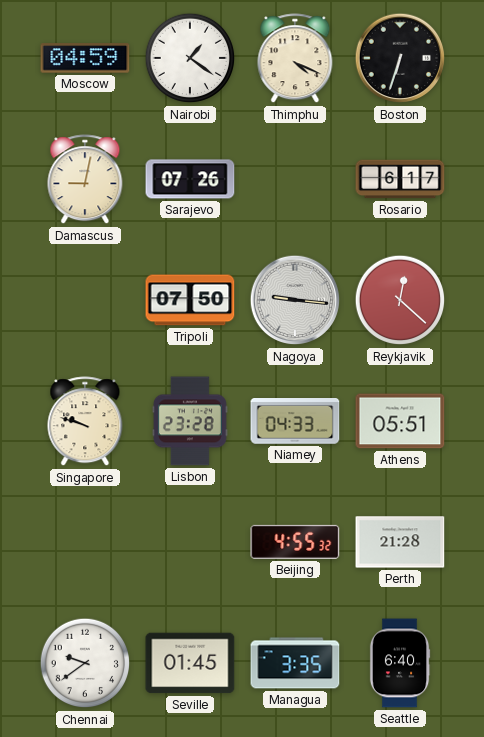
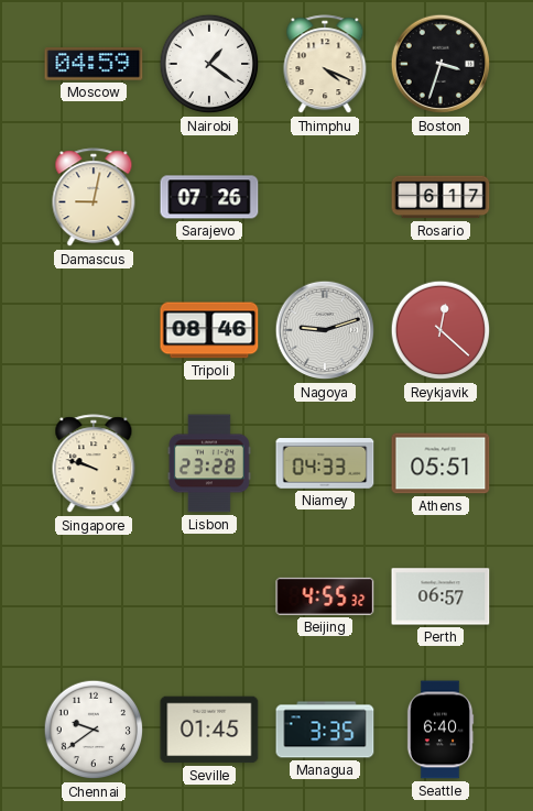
Boston: 6:33 -> 3:33 (440, 64)
Tripoli: 07:50 -> 08:46 (209, 330)
Nagoya: 9:16 -> 9:12 (325, 330)
Perth: 21:28 -> 06:57 (440, 596)
